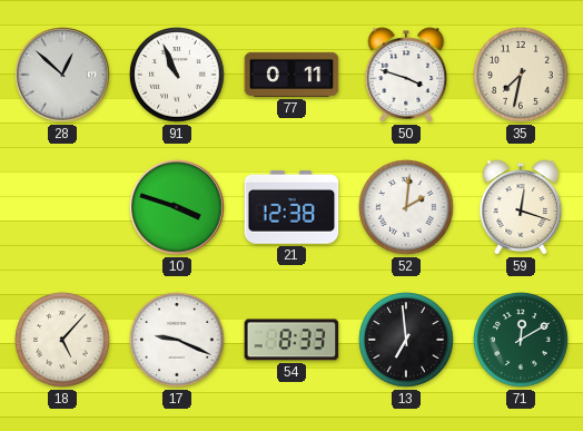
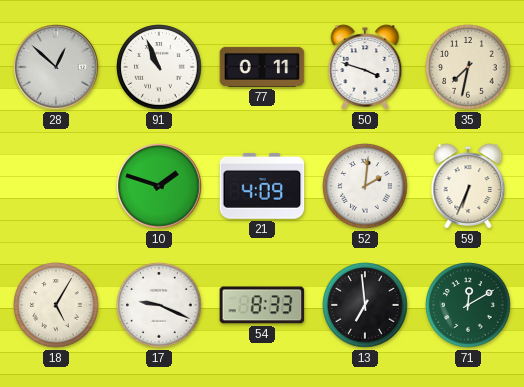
10: 3:48 -> 1:48 (159, 186)
21: 12:38 -> 4:09 (262, 186)
59: 12:18 -> 6:34 (468, 186)
18: 5:07 -> 5:05 (56, 305)
